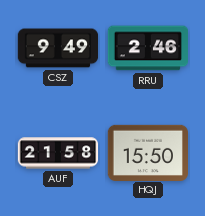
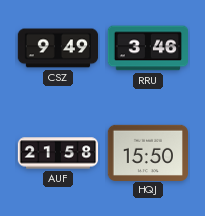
RRU: 2:46 -> 3:46 (147, 48)
